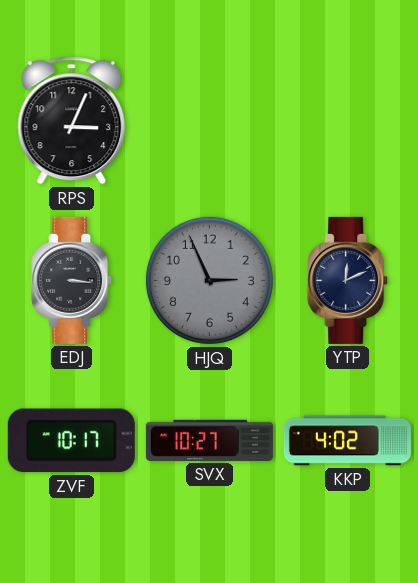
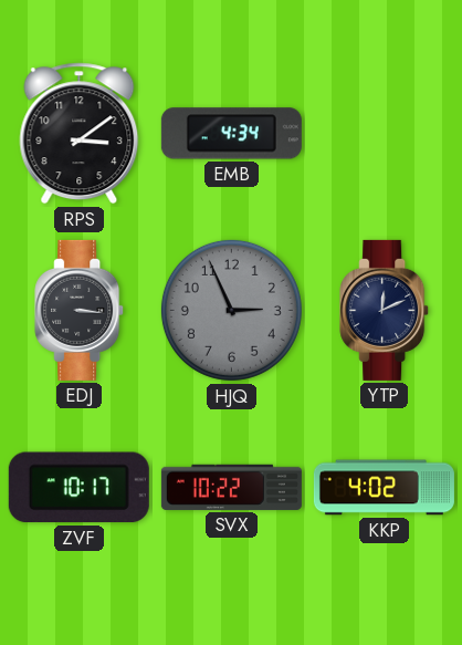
RPS: 3:04 -> 3:09 (80, 134)
EMB: none -> 4:34 (231, 134)
SVX: 10:27 -> 10:22 (231, 487)
